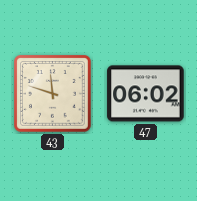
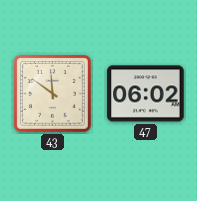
43: 11:48 -> 11:51 (53, 94)
